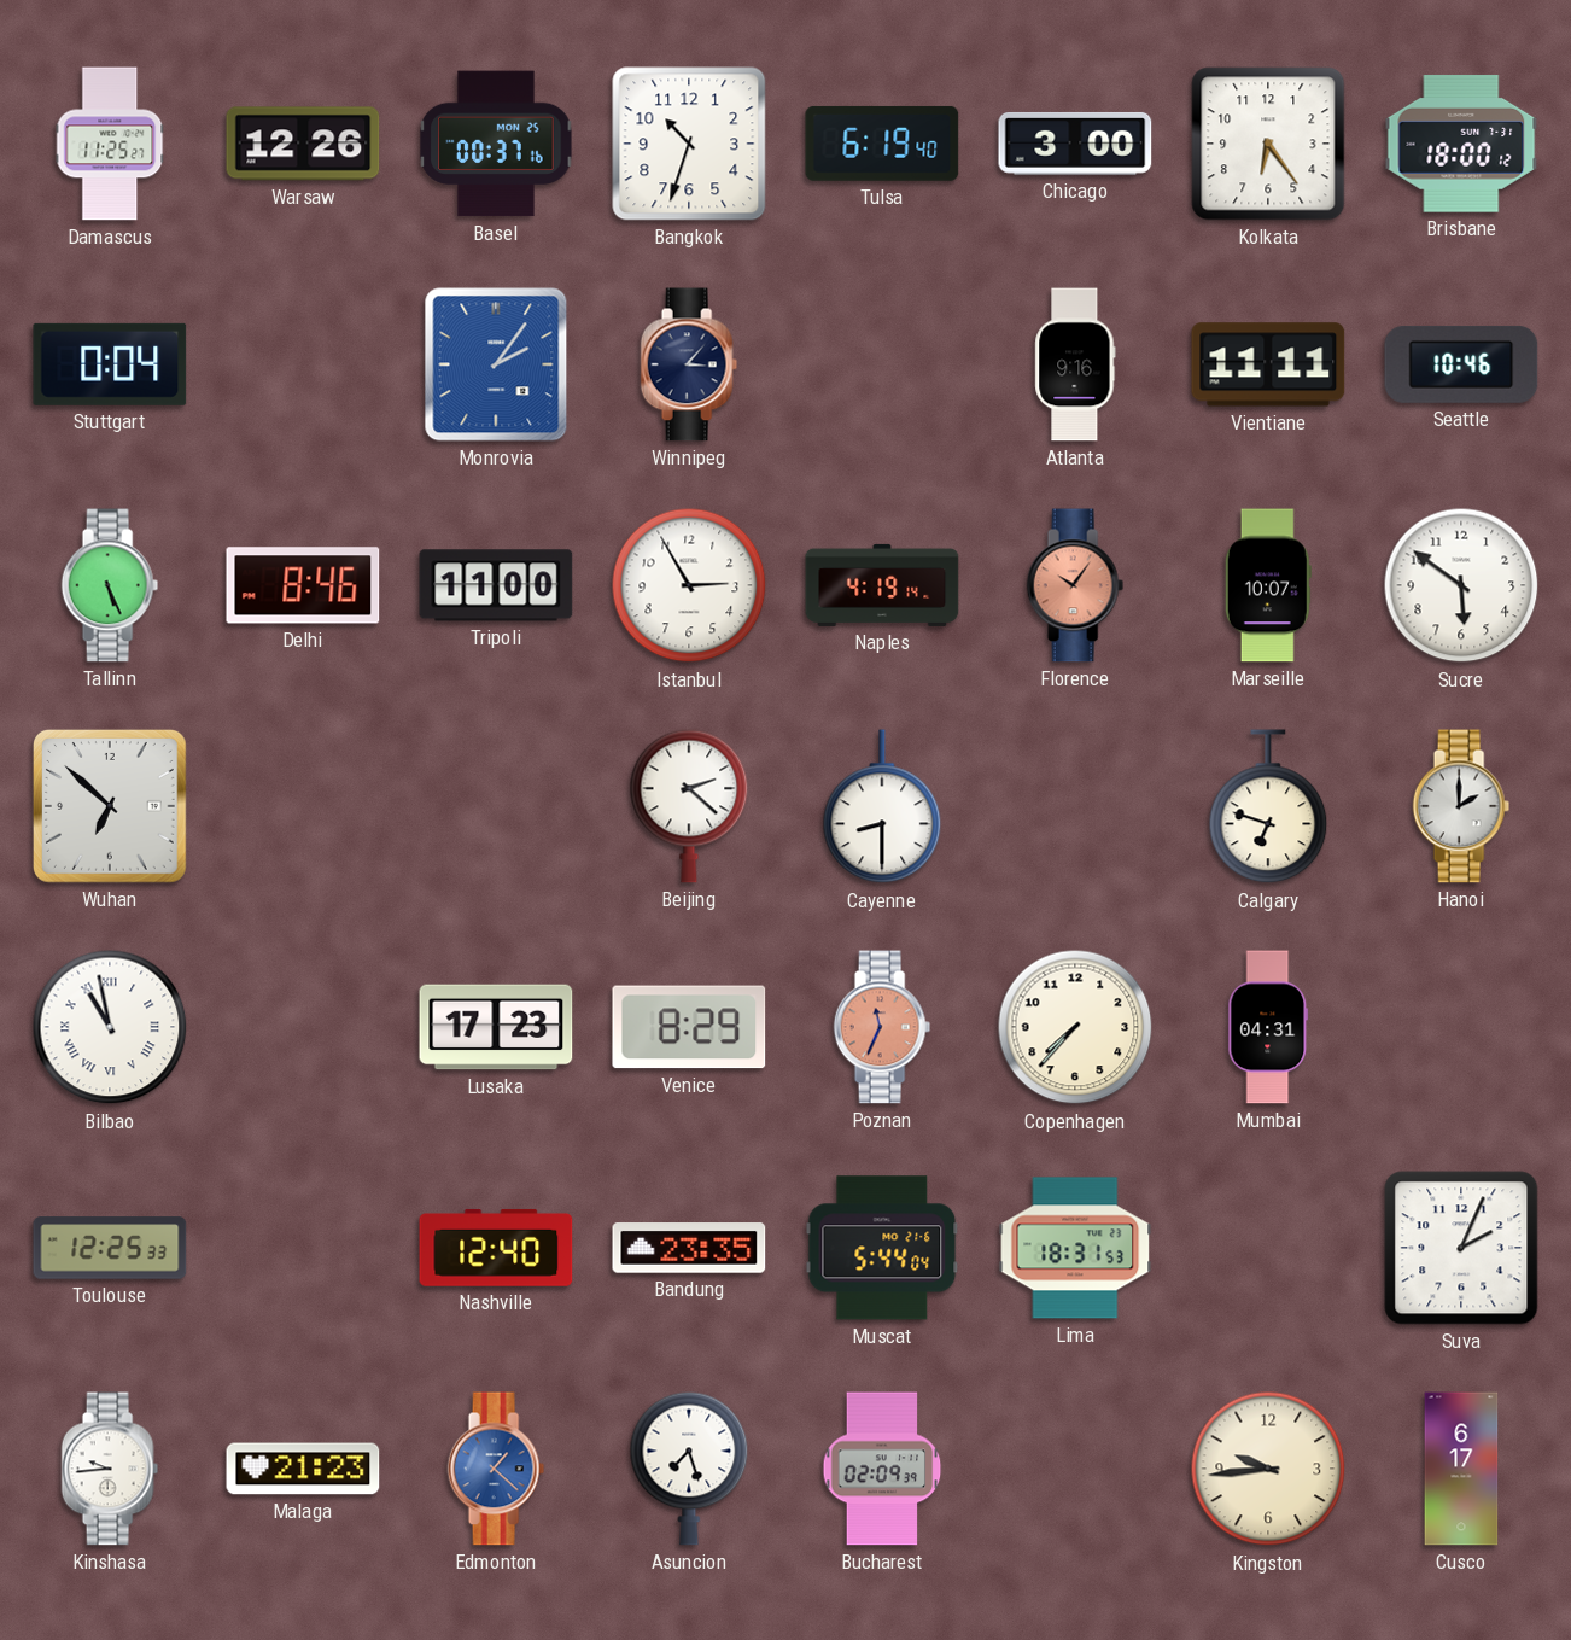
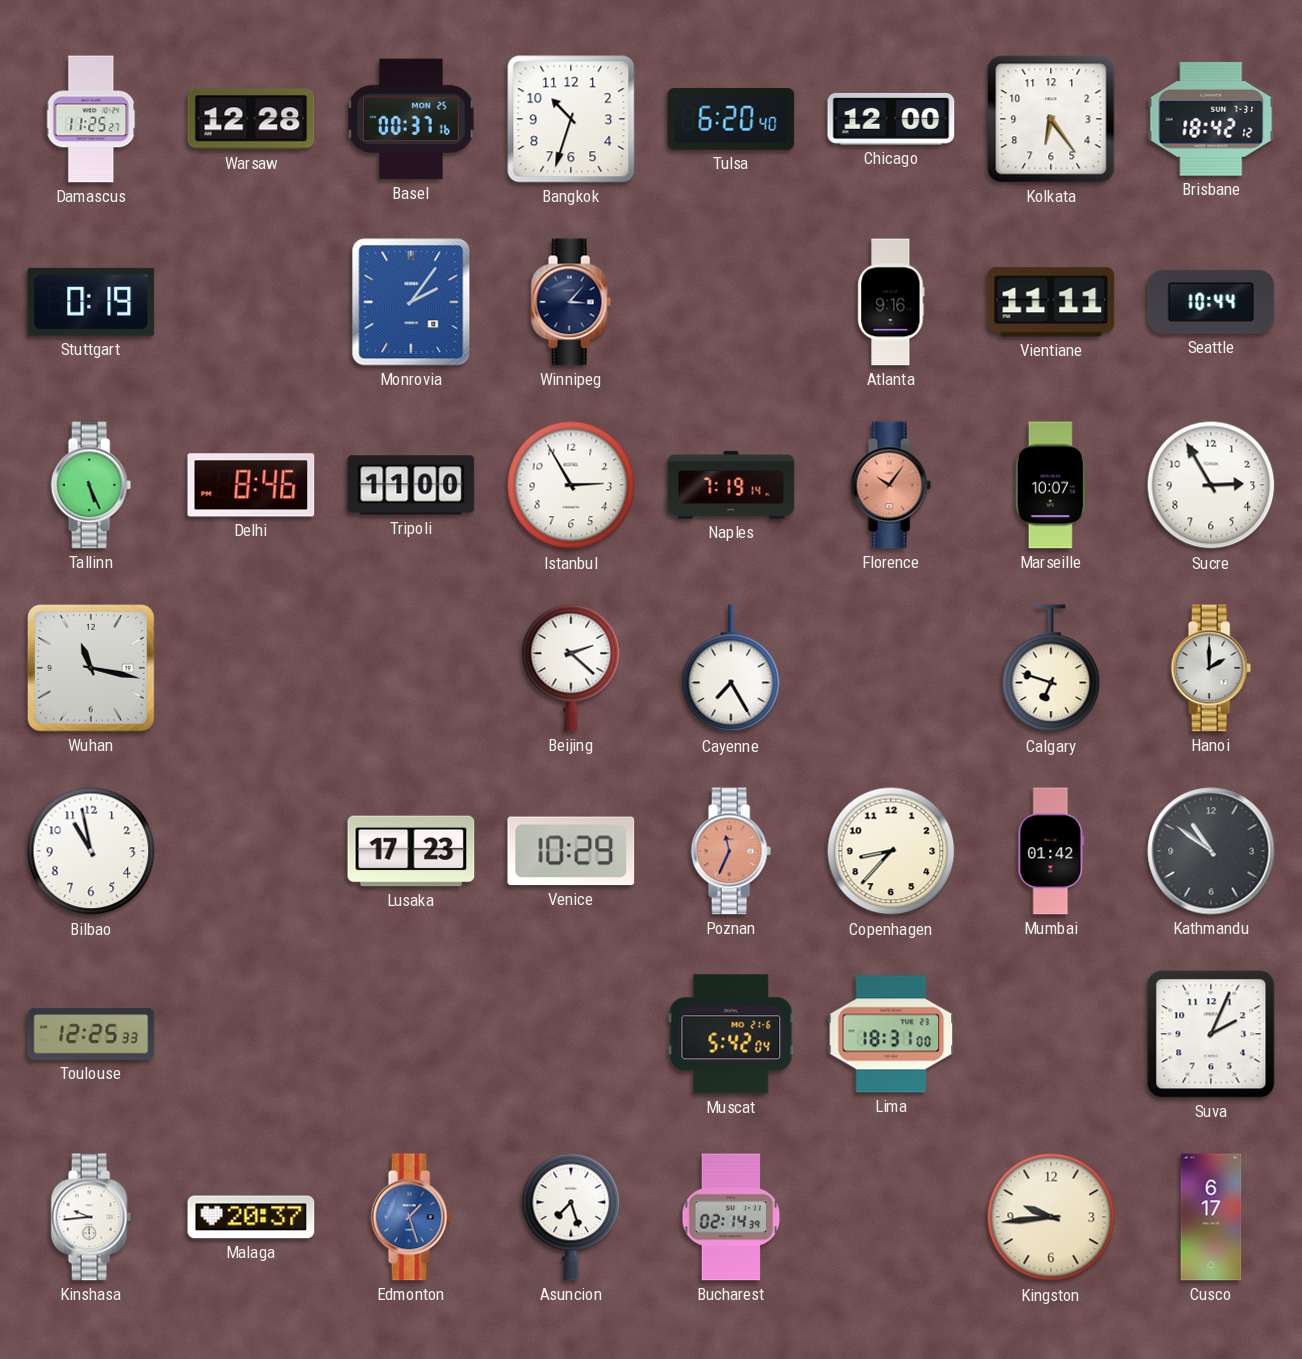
Warsaw: 12:26 -> 12:28 (251, 119)
Tulsa: 6:19 -> 6:20 (731, 119)
Chicago: 3:00 -> 12:00 (891, 119)
Brisbane: 18:00 -> 18:42 (1211, 119)
Stuttgart: 0:04 -> 0:19 (91, 302)
Seattle: 10:46 -> 10:44 (1211, 302)
Naples: 4:19 -> 7:19 (731, 485)
Sucre: 5:51 -> 2:55 (1211, 485)
Wuhan: 6:52 -> 11:17 (91, 668)
Cayenne: 8:30 -> 7:25 (731, 669)
Bilbao numerals: Roman -> Arabic (91, 851)
Venice: 8:29 -> 10:29 (571, 851)
Copenhagen: 7:37 -> 8:37 (891, 851)
Mumbai: 04:31 -> 01:42 (1051, 851)
Kathmandu: none -> 10:51 (1211, 851)
Nashville: 12:40 -> none (496, 1248)
Bandung: 23:35 -> none (689, 1248)
Muscat: 5:44 -> 5:42 (731, 1034)
Lima: 18:31:53 -> 18:31:00 (891, 1034)
Malaga: 21:23 -> 20:37 (251, 1217)
Edmonton: 1:22 -> 1:27 (411, 1217)
Bucharest: 02:09 -> 02:14 (731, 1217)
